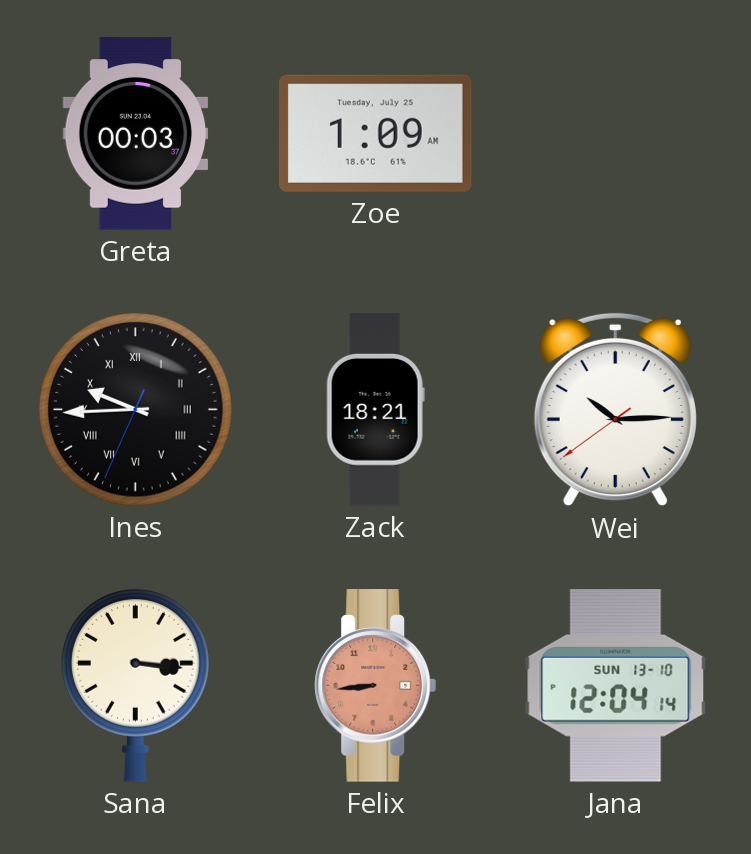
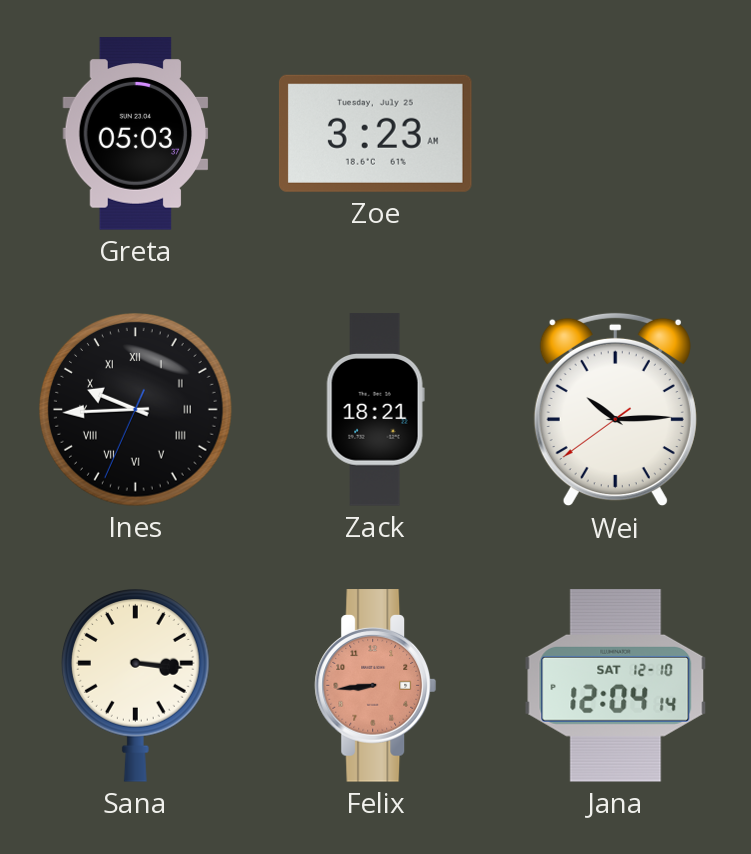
Greta: 00:03 -> 05:03 (136, 134)
Zoe: 1:09 -> 3:23 (375, 133)
Jana date: SUN 13-10 -> SAT 12-10 (616, 686)
